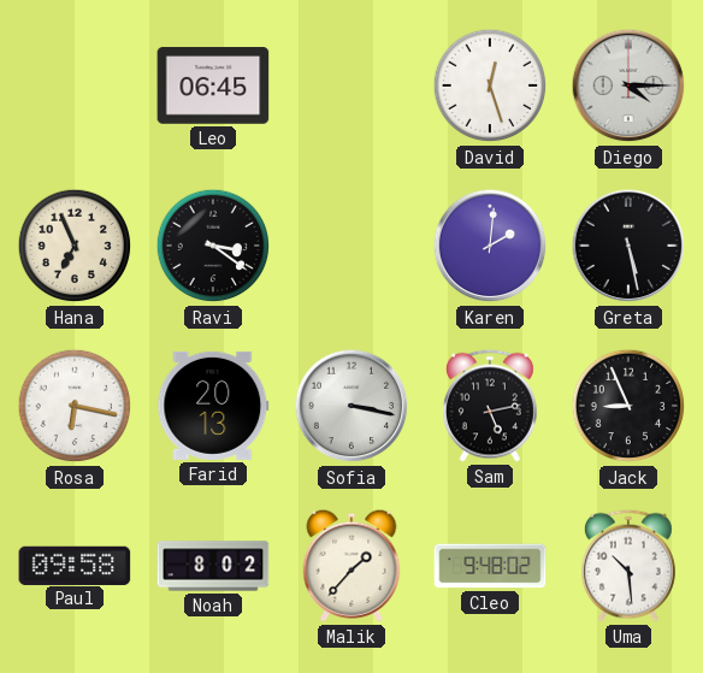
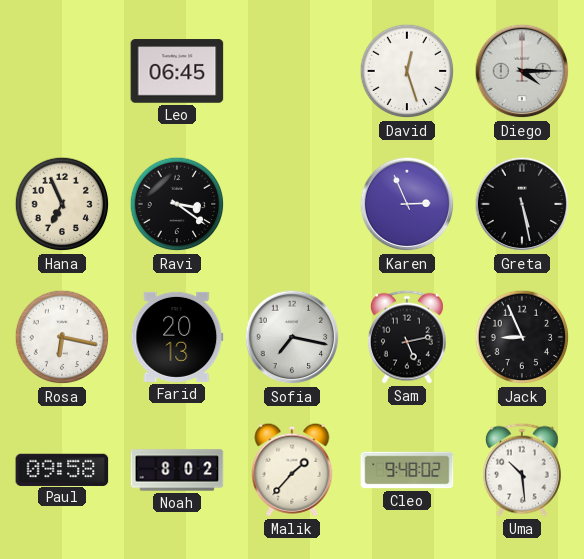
Karen: 2:01 -> 2:56 (407, 204)
Sofia: 3:17 -> 7:17 (292, 337)
